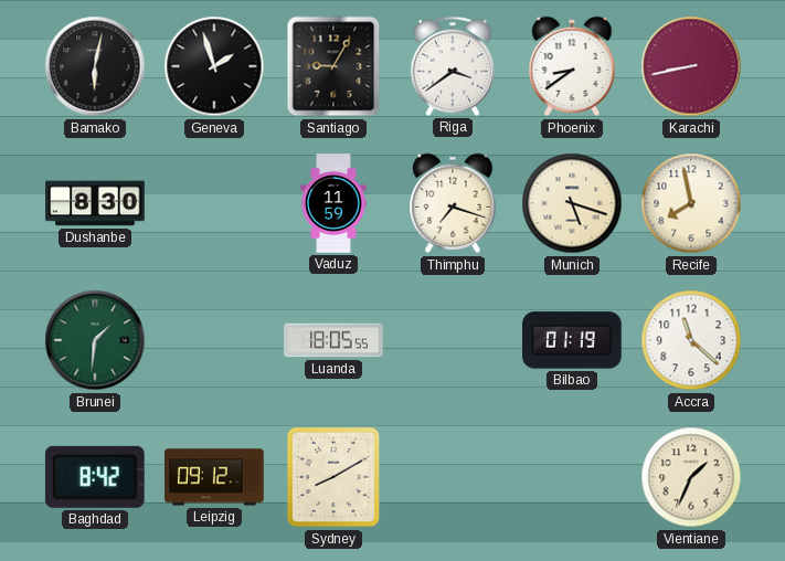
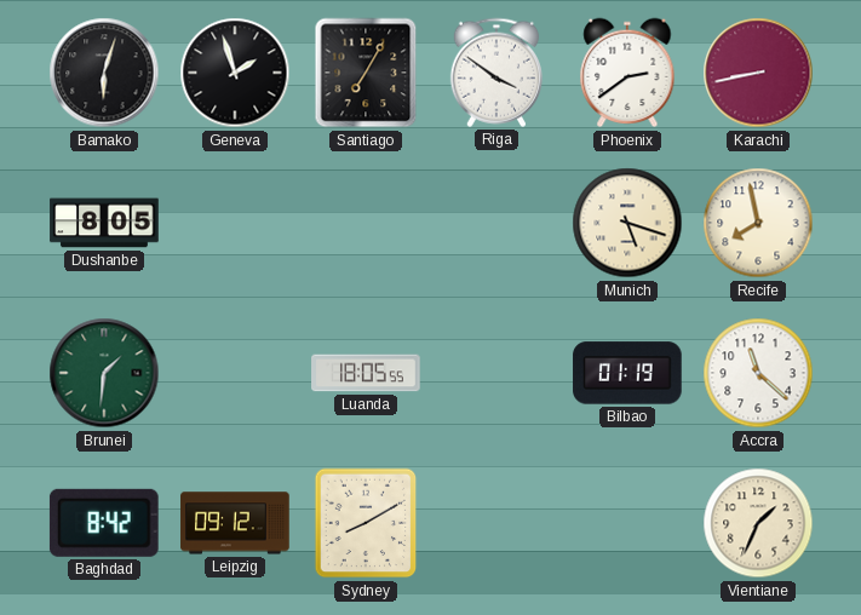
Bamako: 6:02 -> 6:03 (104, 73)
Santiago: 9:05 -> 7:05 (366, 73)
Riga: 3:39 -> 3:51 (496, 73)
Phoenix: 8:39 -> 2:39 (627, 73)
Dushanbe: 8:30 -> 8:05 (104, 223)
Vaduz: 11:59 -> none (333, 203)
Thimphu: 7:18 -> none (453, 203)
